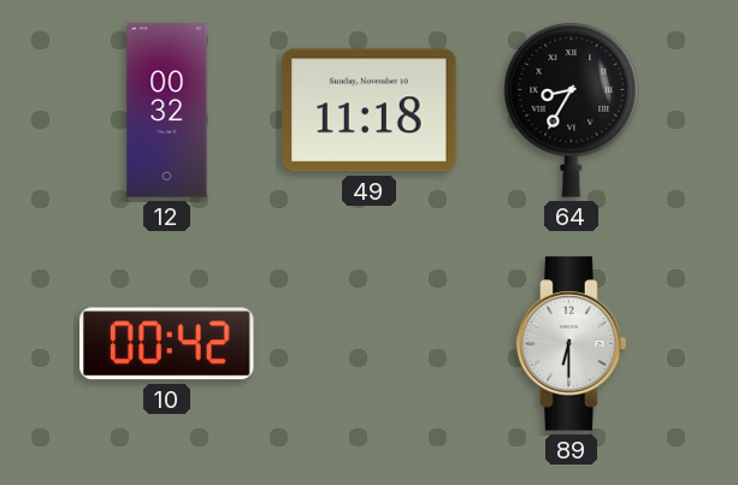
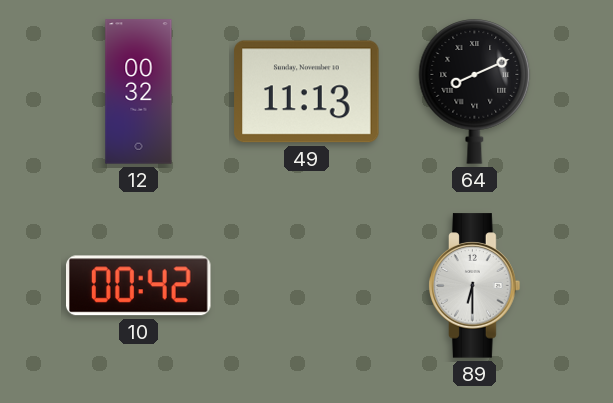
49: 11:18 -> 11:13 (307, 92)
64: 8:35 -> 8:11 (475, 92)
